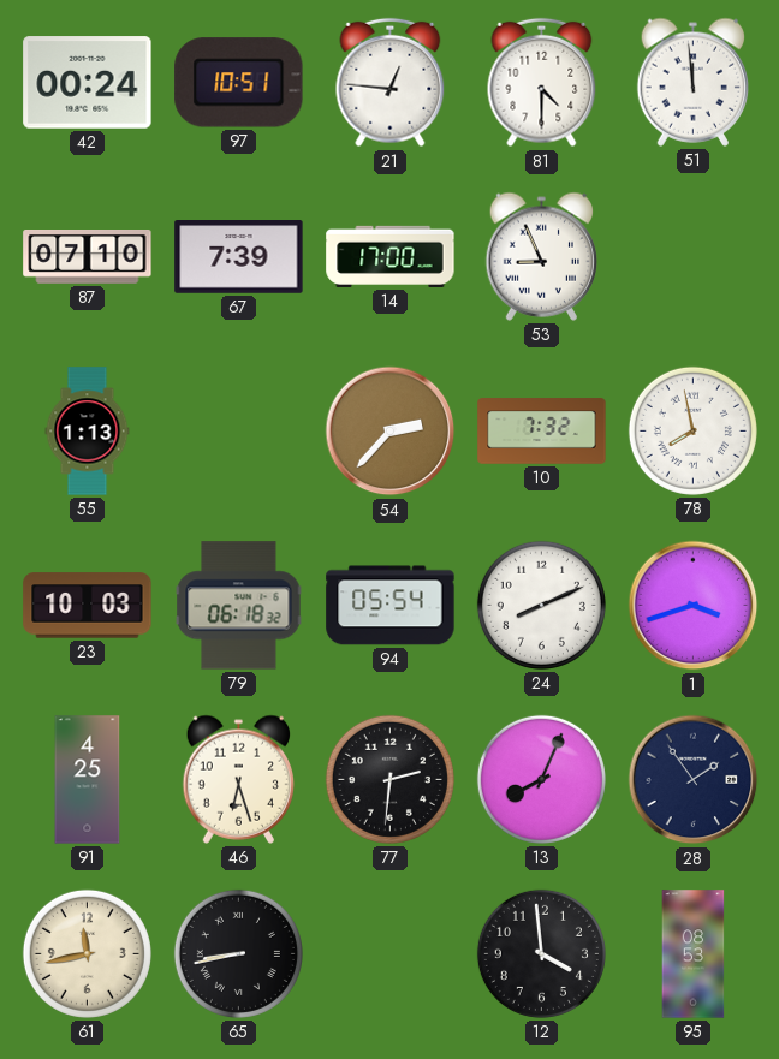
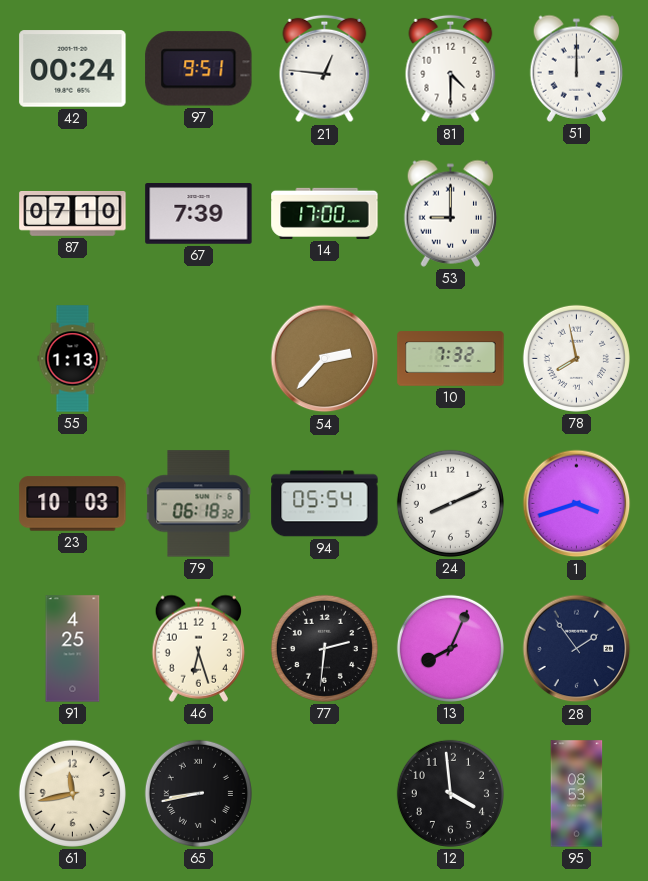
97: 10:51 -> 9:51 (199, 69)
51: 11:59 -> 12:00 (576, 68)
53: 8:56 -> 9:00 (450, 213)
